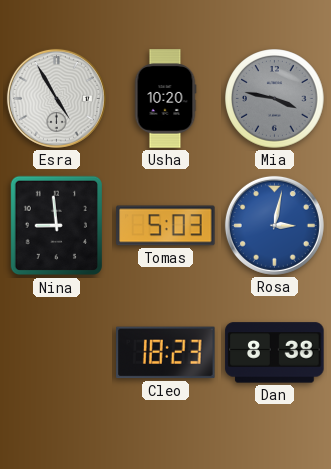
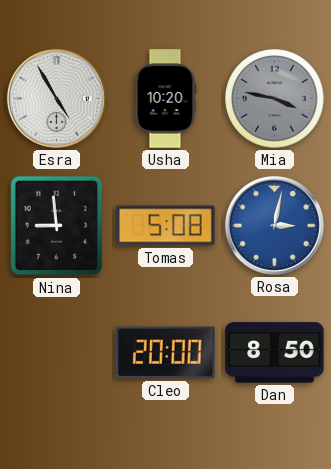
Tomas: 5:03 -> 5:08 (166, 226)
Cleo: 18:23 -> 20:00 (166, 353)
Dan: 8:38 -> 8:50 (275, 353)
